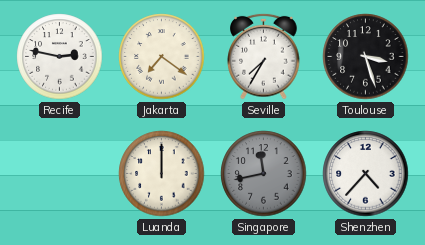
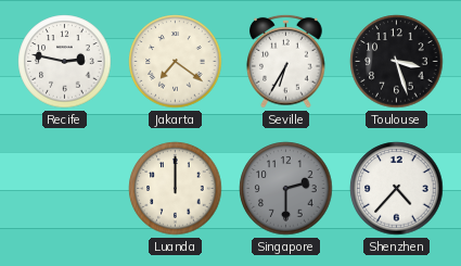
Seville: 7:35 -> 6:35 (286, 61)
Singapore: 11:43 -> 2:30 (286, 189)
